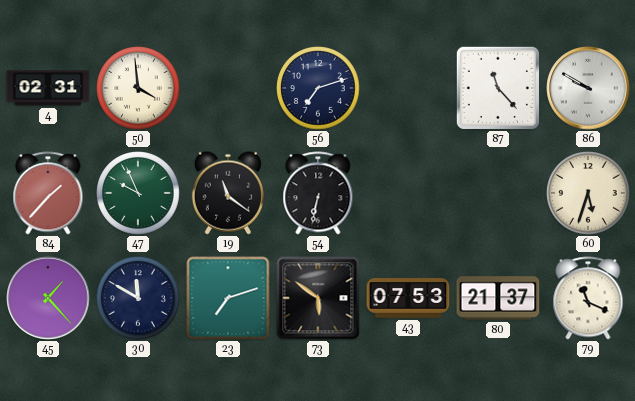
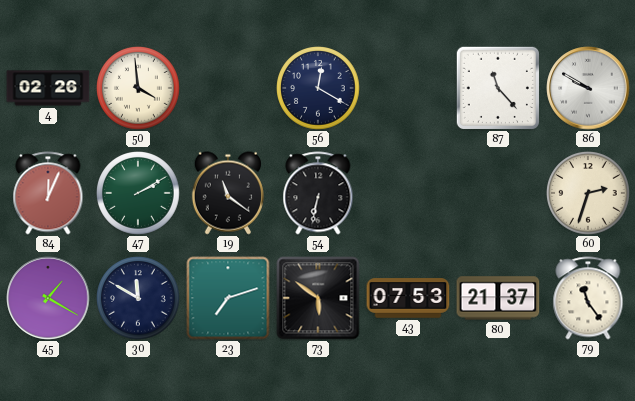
4: 02:31 -> 02:26 (48, 88)
56: 7:12 -> 12:20 (319, 89)
84: 1:37 -> 12:04 (48, 193)
47: 9:56 -> 2:10 (139, 194)
60: 5:33 -> 2:33 (589, 194)
45: 1:23 -> 1:20 (48, 298)
79: 11:19 -> 11:24 (588, 298)
